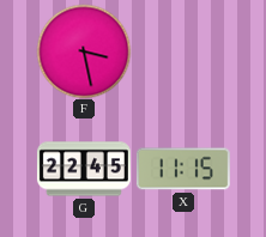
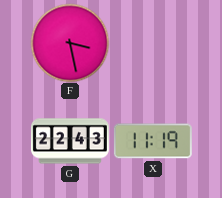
G: 22:45 -> 22:43 (70, 141)
X: 11:15 -> 11:19 (153, 141)
